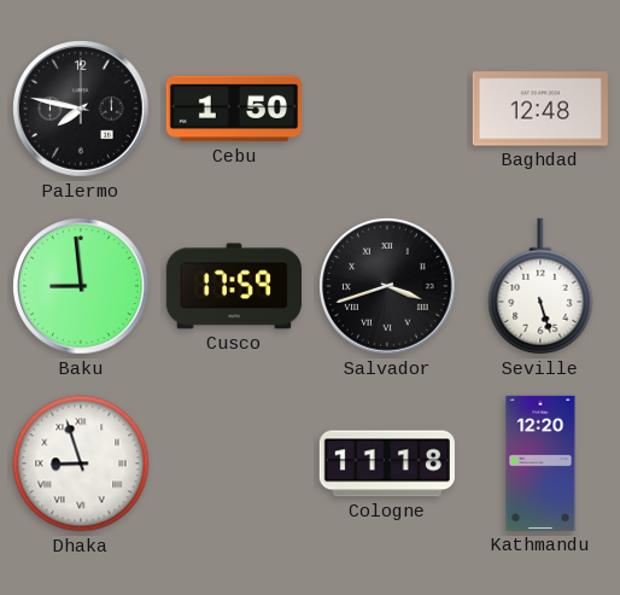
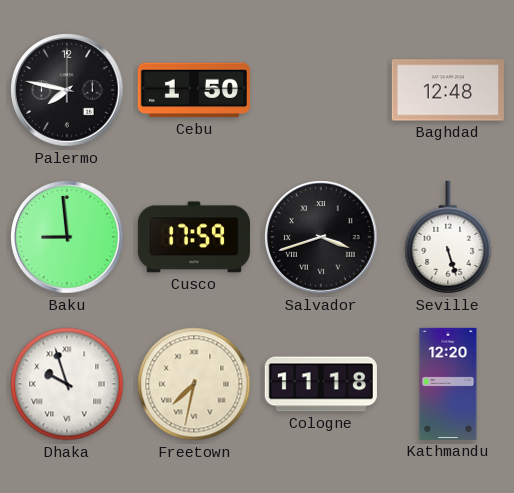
Dhaka: 8:57 -> 9:57 (67, 384)
Freetown: none -> 7:32 (194, 384)
